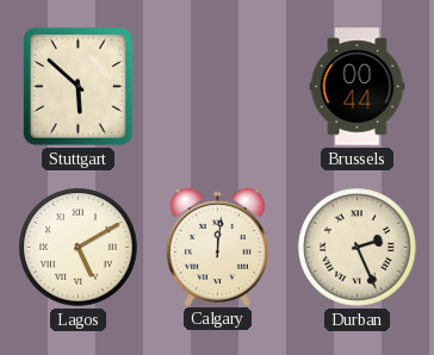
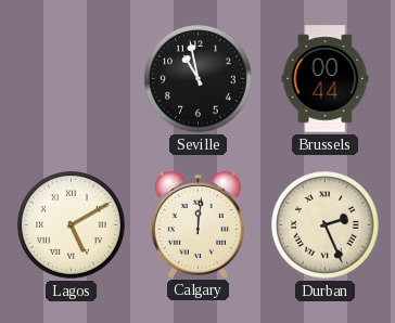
Stuttgart: 5:52 -> none (77, 87)
Seville: none -> 10:58 (199, 79)
